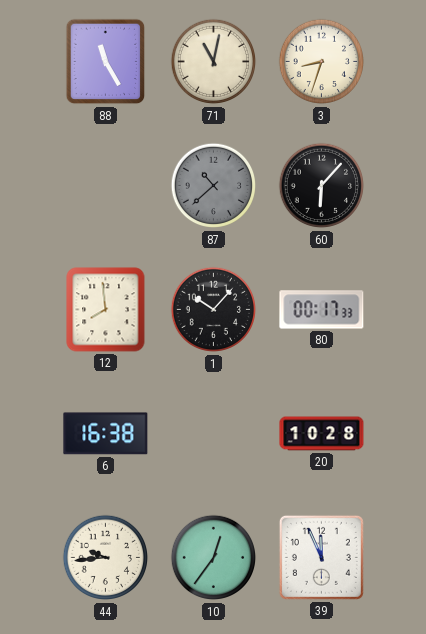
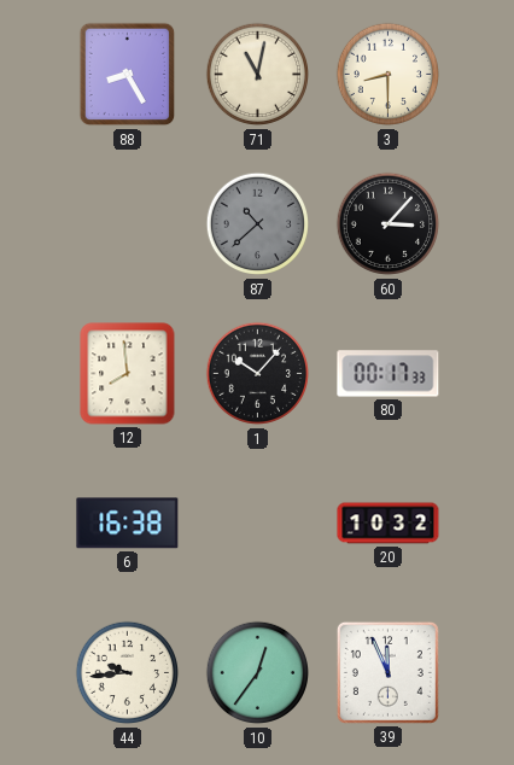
88: 11:25 -> 8:25 (128, 75)
3: 8:33 -> 8:30 (389, 75)
60: 6:07 -> 3:07 (389, 224)
20: 10:28 -> 10:32 (389, 524)
